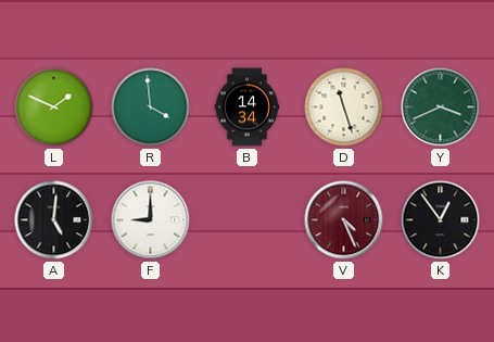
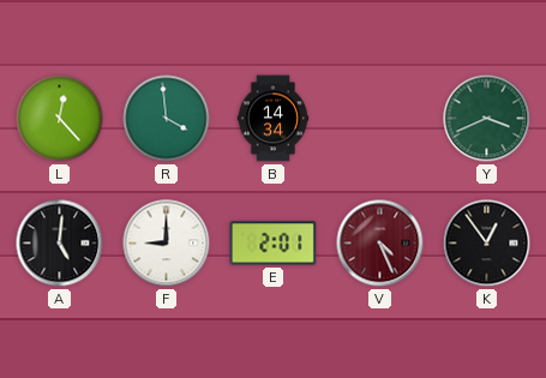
L: 1:49 -> 12:23 (60, 119)
D: 11:27 -> none (344, 107)
E: none -> 2:01 (274, 244)
